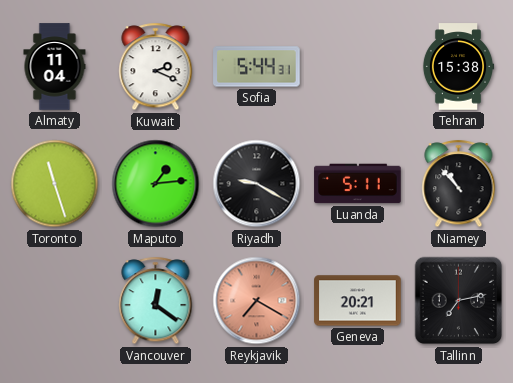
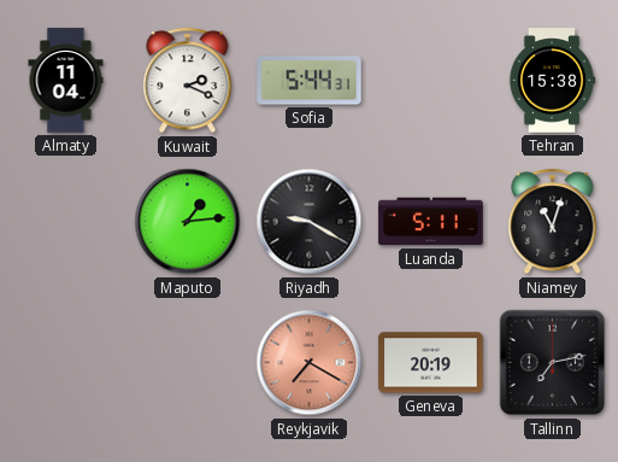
Toronto: 11:27 -> none (55, 184)
Niamey: 10:53 -> 11:03 (553, 222)
Vancouver: 12:21 -> none (156, 301)
Geneva: 20:21 -> 20:19 (431, 363)
